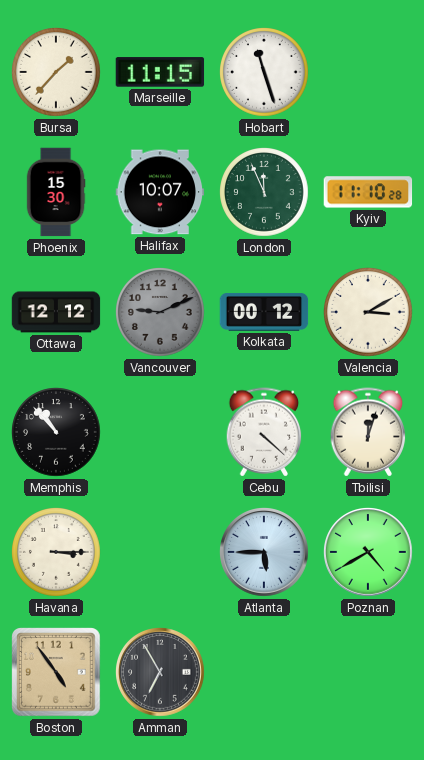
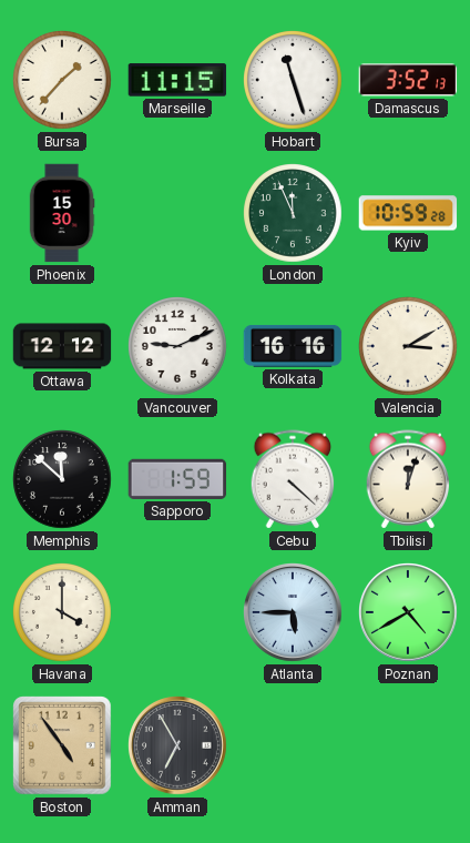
Damascus: none -> 3:52 (408, 80)
Halifax: 10:07 -> none (160, 192)
Kyiv: 11:10 -> 10:59 (408, 213)
Vancouver dial: grey -> white (178, 347)
Kolkata: 00:12 -> 16:16 (293, 346)
Memphis: 10:53 -> 11:52 (63, 480)
Sapporo: none -> 1:59 (177, 479)
Havana: 3:15 -> 4:00 (63, 613)
